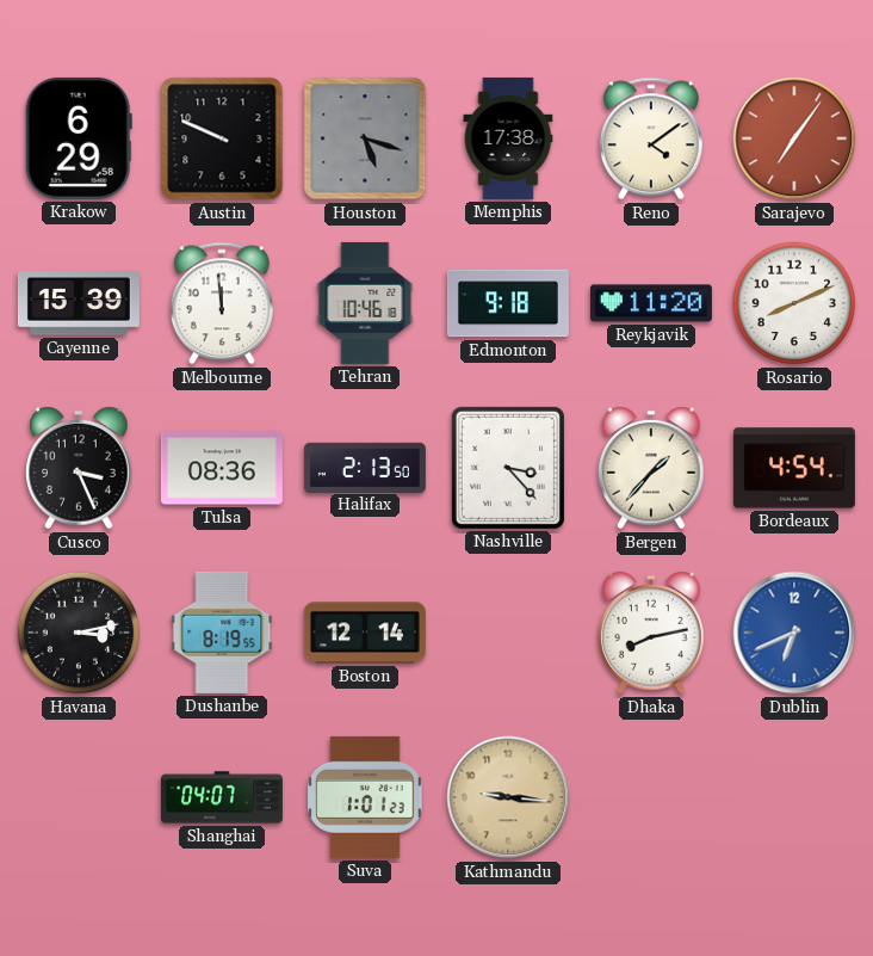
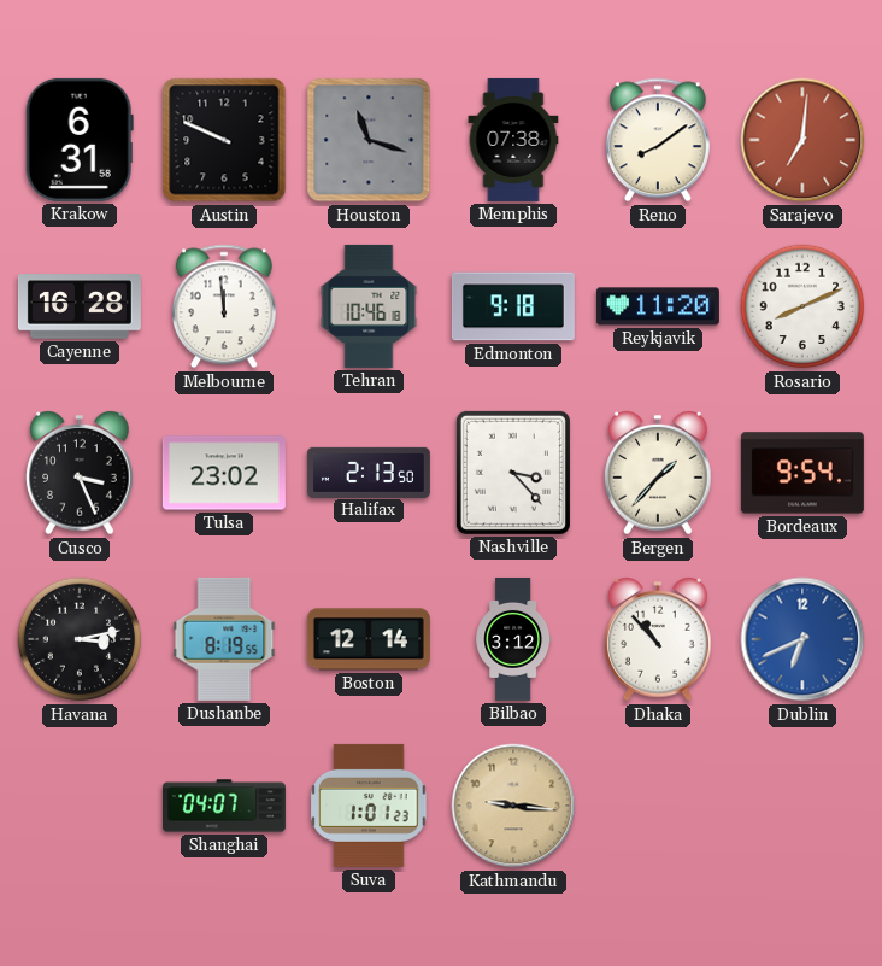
Krakow: 6:29 -> 6:31 (80, 140)
Houston: 5:18 -> 11:18 (369, 140)
Memphis: 17:38 -> 07:38 (513, 140)
Reno: 4:09 -> 8:09 (658, 140)
Sarajevo: 7:06 -> 7:01 (802, 140)
Cayenne: 15:39 -> 16:28 (80, 306)
Tulsa: 08:36 -> 23:02 (224, 473)
Bordeaux: 4:54 -> 9:54 (802, 473)
Bilbao: none -> 3:12 (513, 639)
Dhaka: 8:13 -> 10:53 (658, 640)
